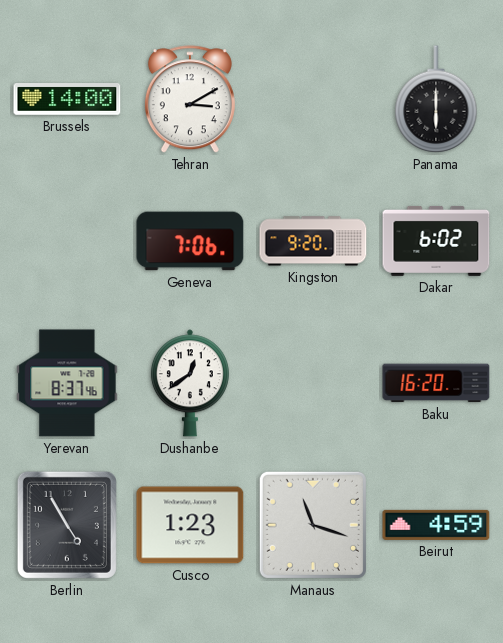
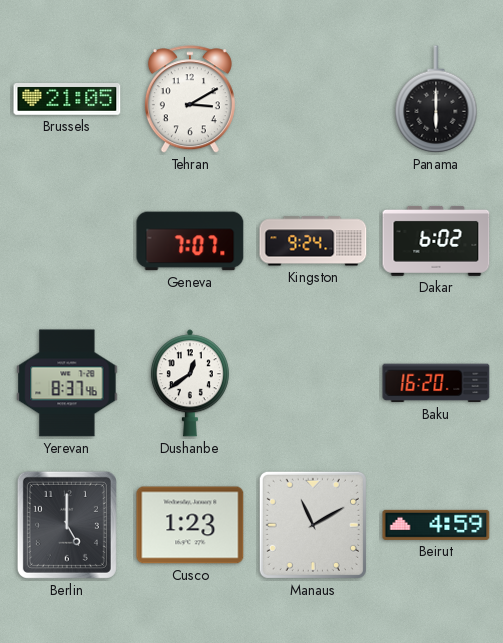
Brussels: 14:00 -> 21:05 (67, 100)
Geneva: 7:06 -> 7:07 (190, 241)
Kingston: 9:20 -> 9:24 (313, 241)
Berlin: 4:55 -> 5:00 (67, 525)
Manaus: 11:18 -> 11:10 (313, 525)
